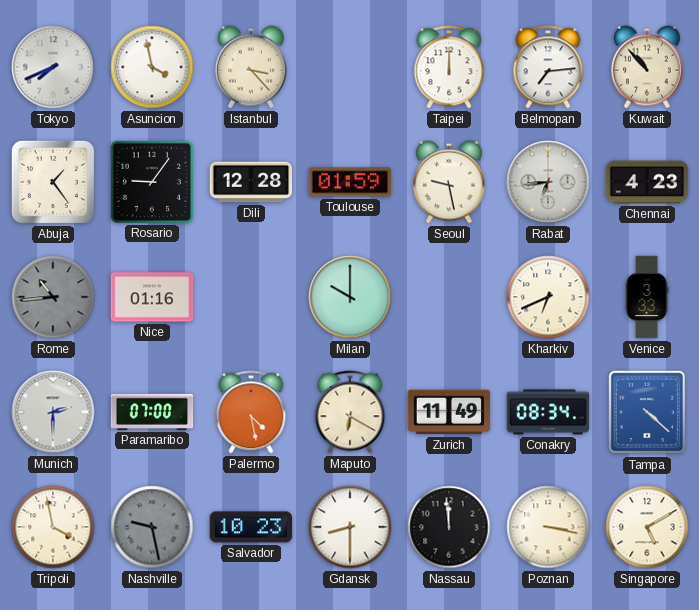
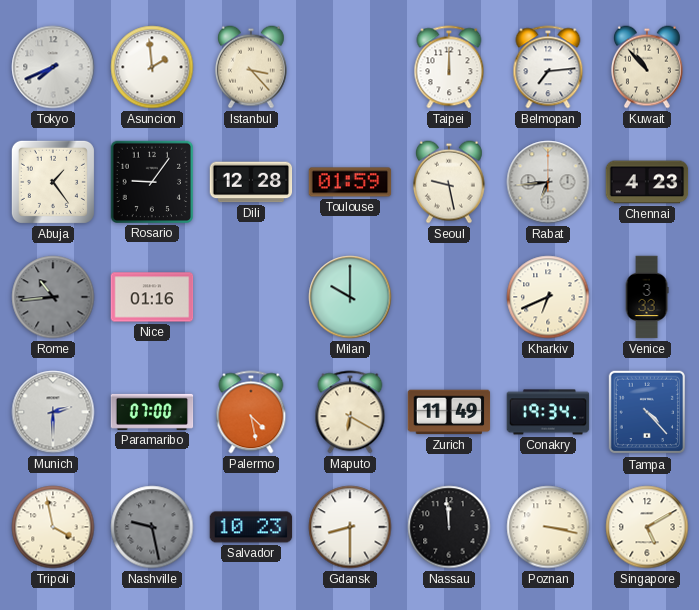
Asuncion: 3:58 -> 1:59 (152, 67)
Conakry: 08:34 -> 19:34 (548, 412)
Tampa: 4:22 -> 4:23 (646, 412)
